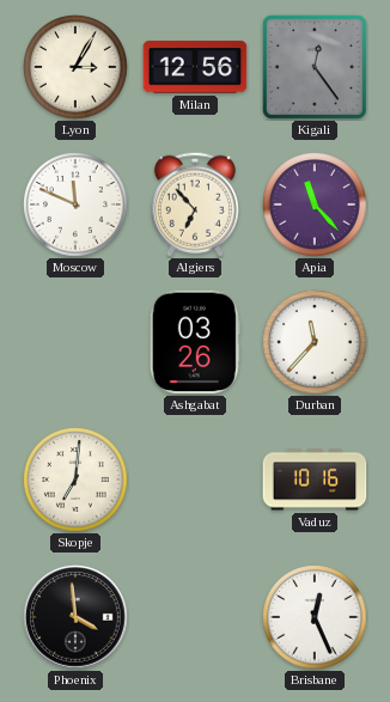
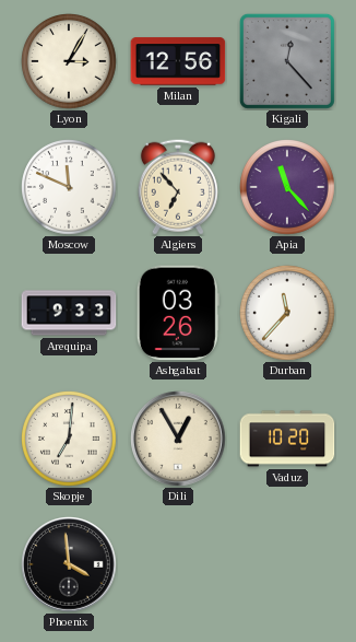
Kigali: 12:24 -> 12:23 (287, 61)
Arequipa: none -> 9:33 (69, 313)
Dili: none -> 12:55 (178, 439)
Vaduz: 10:16 -> 10:20 (287, 439)
Brisbane: 12:26 -> none (316, 618)
